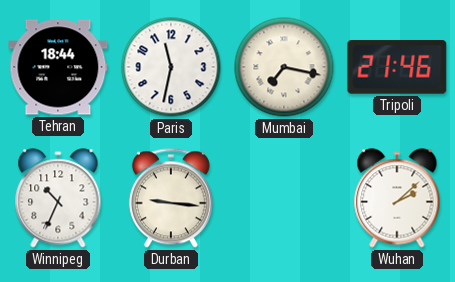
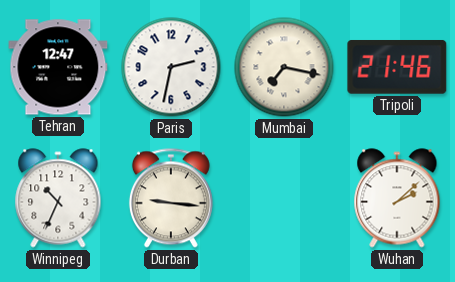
Tehran: 18:44 -> 12:47 (58, 67)
Paris: 11:32 -> 2:32 (171, 67)
